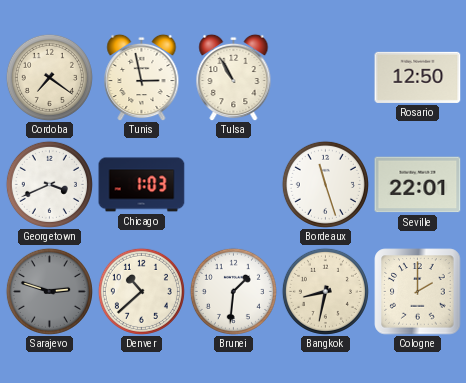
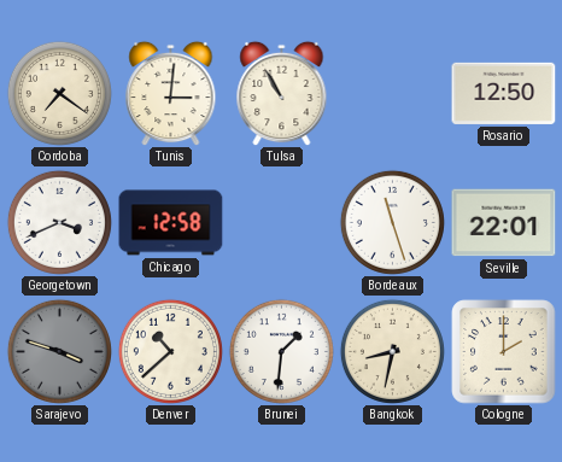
Tunis: 2:58 -> 3:01 (171, 93)
Chicago: 1:03 -> 12:58 (171, 223)
Sarajevo: 2:48 -> 3:48 (59, 351)
